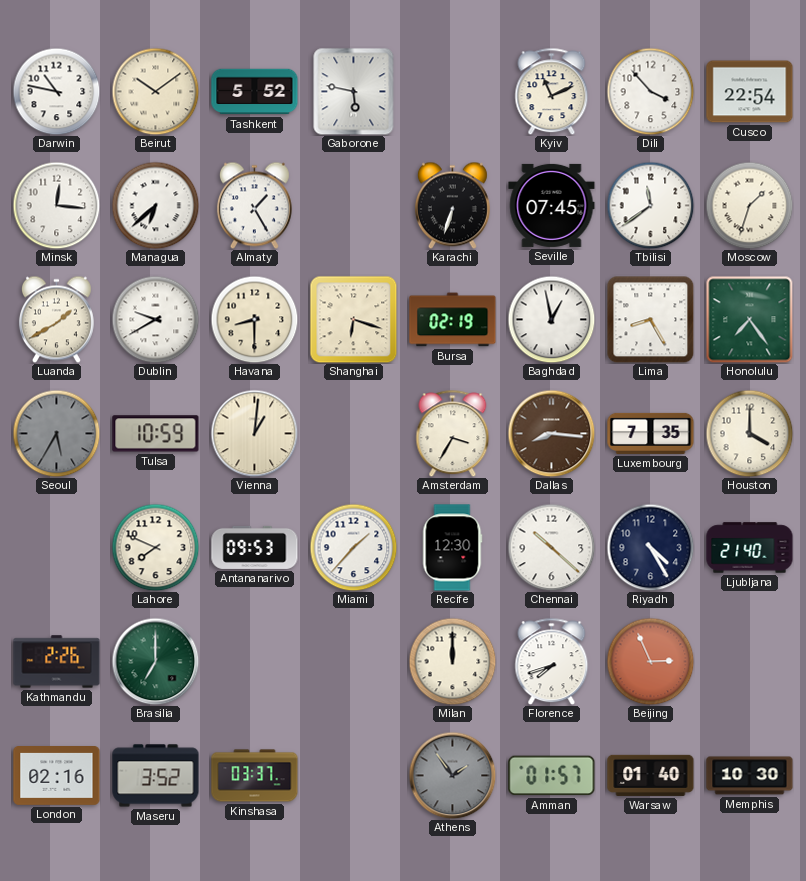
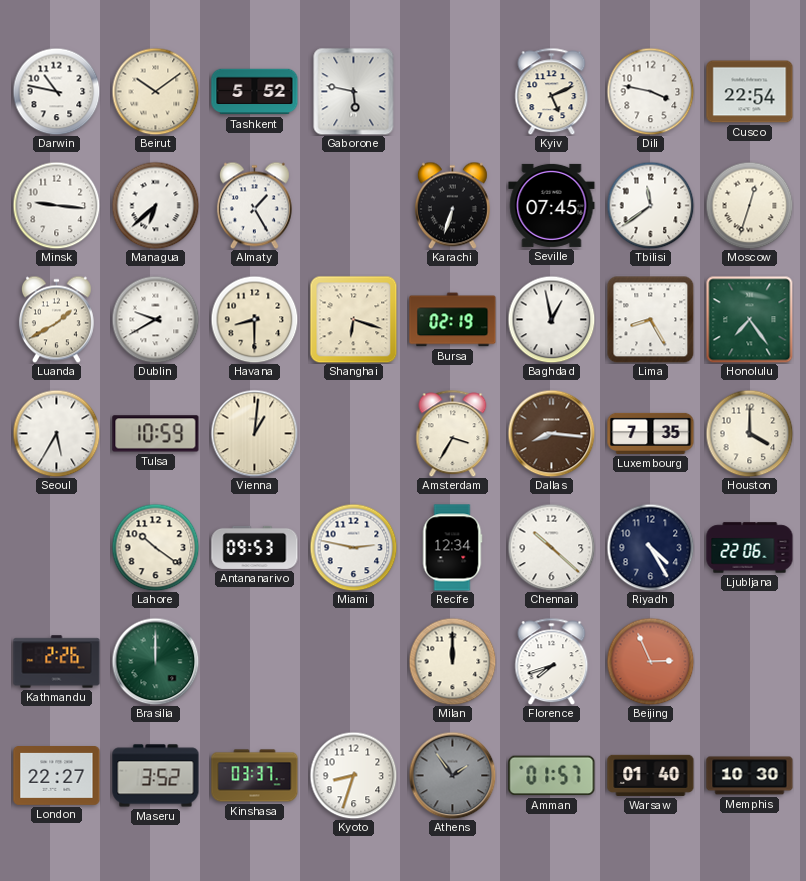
Kyiv: 11:11 -> 5:11 (552, 91)
Dili: 3:53 -> 3:47 (650, 91)
Minsk: 12:16 -> 9:16 (56, 205)
Moscow: 1:33 -> 12:33 (749, 205)
Seoul dial: grey -> white (56, 433)
Lahore: 7:49 -> 10:21 (155, 547)
Miami: 1:37 -> 2:47 (353, 547)
Recife: 12:30 -> 12:34 (452, 548)
Ljubljana: 21:40 -> 22:06 (750, 548)
Brasilia: 7:00 -> 12:00 (155, 661)
London: 02:16 -> 22:27 (57, 776)
Kyoto: none -> 8:33 (353, 775)
